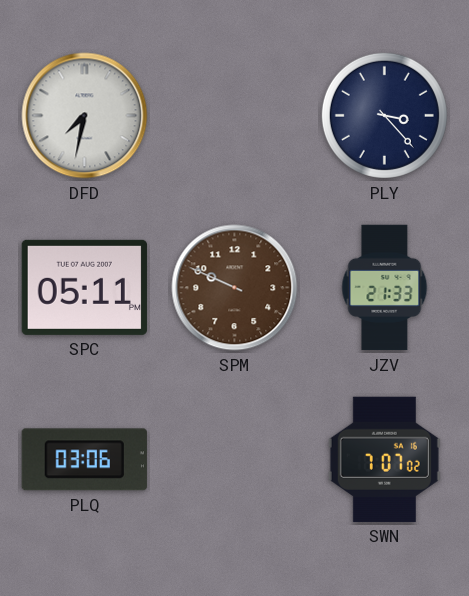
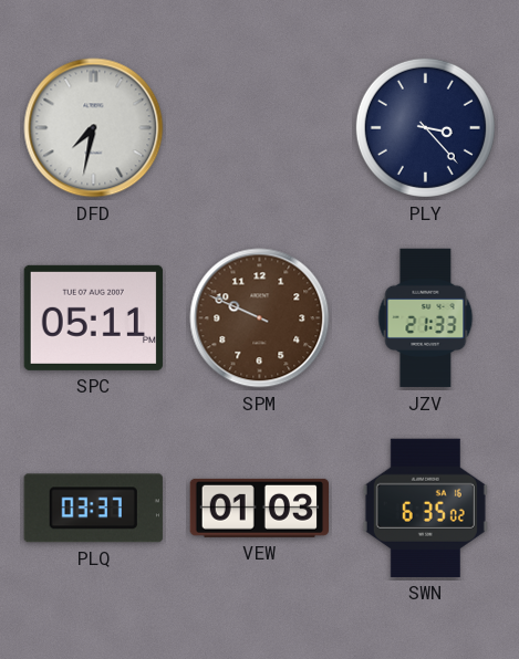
PLQ: 03:06 -> 03:37 (93, 509)
VEW: none -> 01:03 (259, 508)
SWN: 7:07 -> 6:35 (425, 508)
